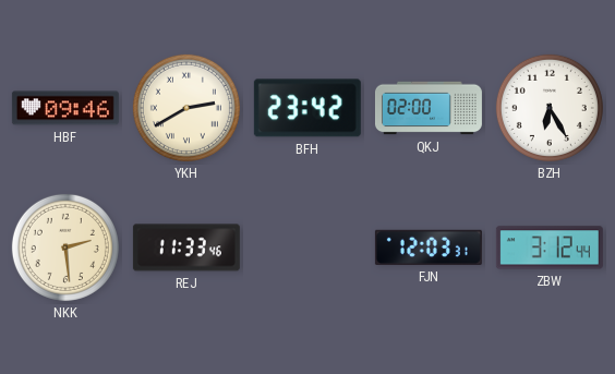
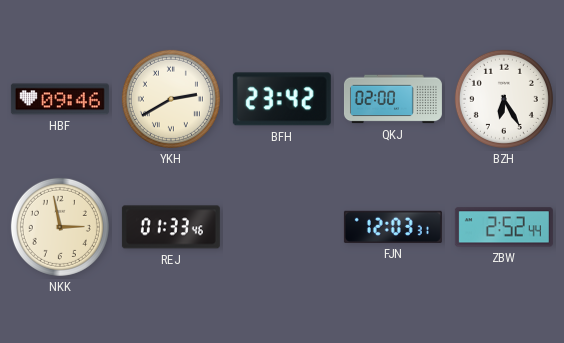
NKK: 2:29 -> 2:58 (60, 227)
REJ: 11:33 -> 01:33 (171, 227)
ZBW: 3:12 -> 2:52 (504, 227)
